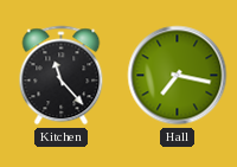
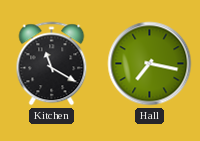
Kitchen: 11:23 -> 11:20 (52, 64)
